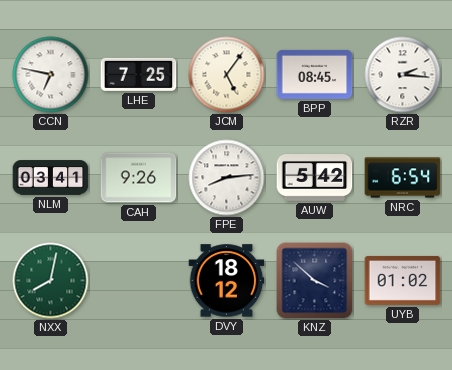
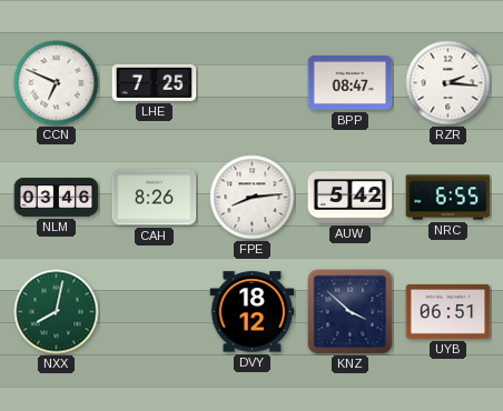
CCN: 6:47 -> 6:49 (57, 83)
JCM: 5:06 -> none (227, 75)
BPP: 08:45 -> 08:47 (351, 82)
NLM: 03:41 -> 03:46 (57, 198)
CAH: 9:26 -> 8:26 (155, 198)
NRC: 6:54 -> 6:55 (448, 198)
UYB: 01:02 -> 06:51 (448, 311)
